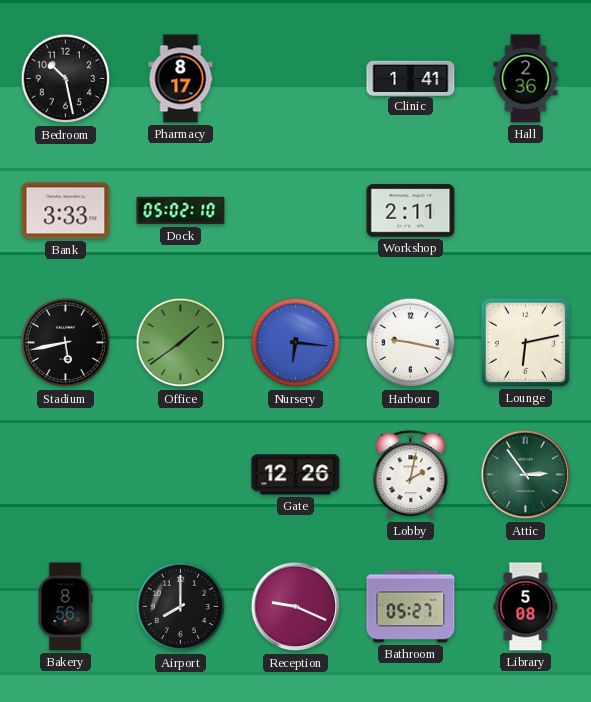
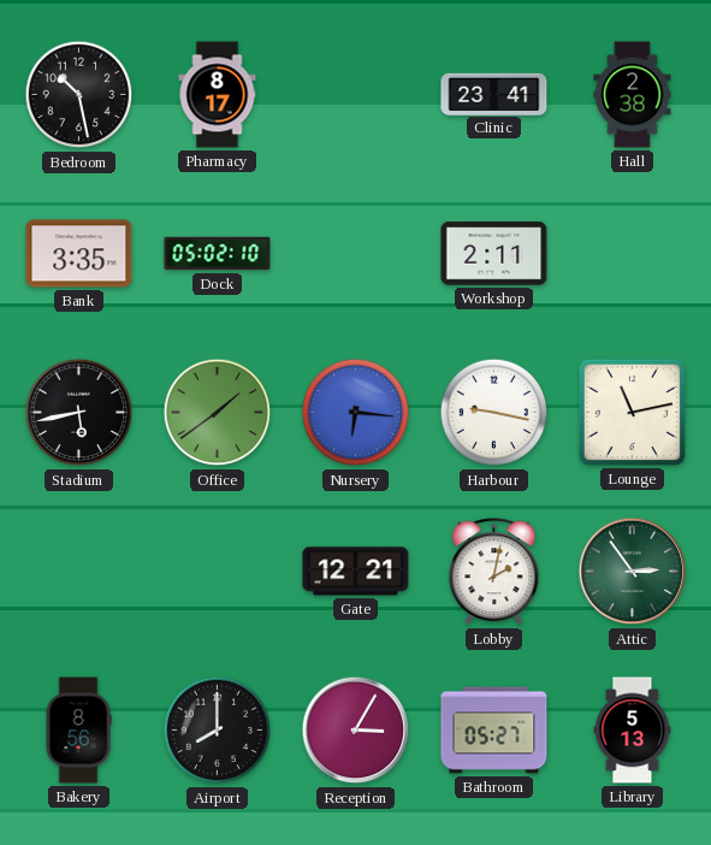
Clinic: 1:41 -> 23:41 (494, 94)
Hall: 2:36 -> 2:38 (633, 95)
Bank: 3:33 -> 3:35 (79, 254)
Lounge: 6:13 -> 11:13 (632, 412)
Gate: 12:26 -> 12:21 (356, 572)
Reception: 9:19 -> 3:05 (356, 731)
Library: 5:08 -> 5:13 (633, 731)
